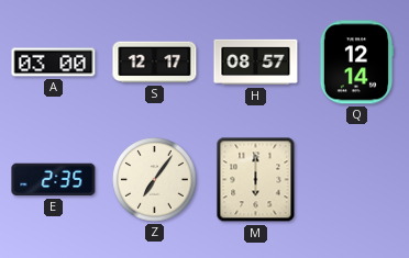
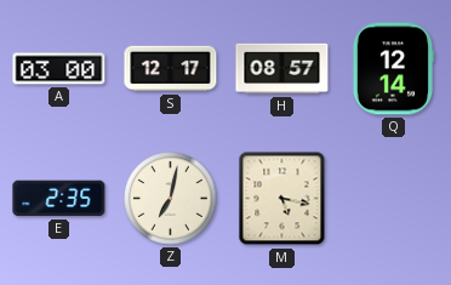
Z: 7:06 -> 7:02 (171, 199)
M: 6:00 -> 5:17 (282, 199)
